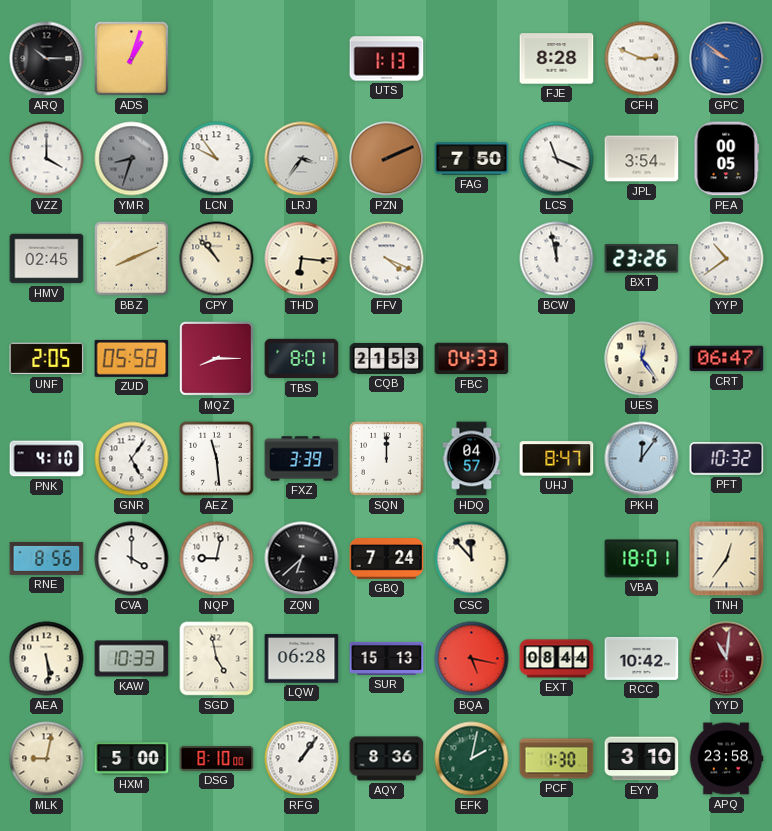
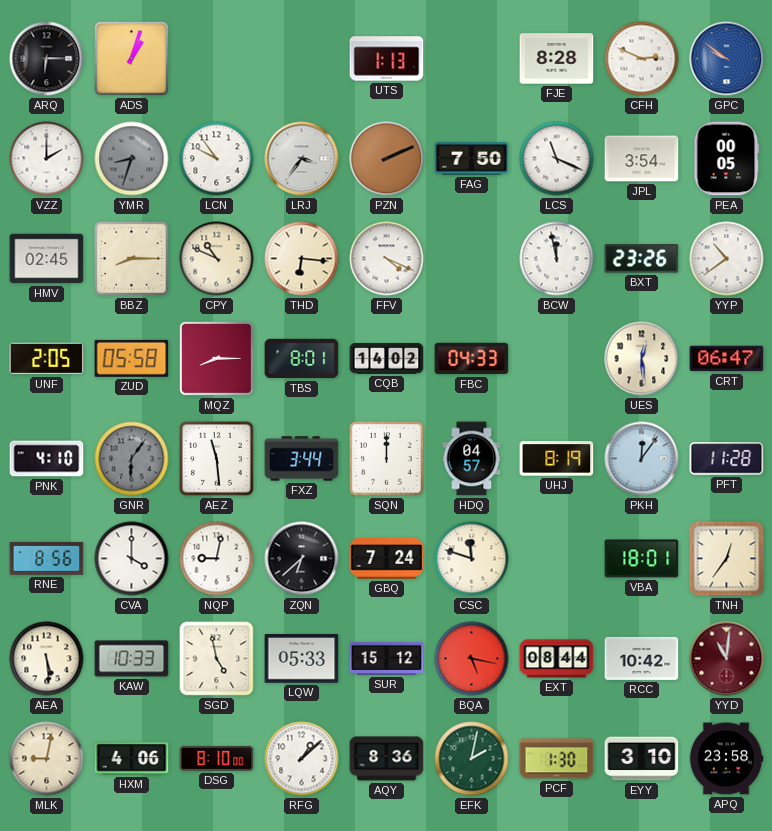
ARQ: 10:15 -> 6:15 (47, 59)
VZZ: 4:00 -> 2:00 (47, 159)
BBZ: 8:11 -> 8:15 (132, 259)
CPY: 10:53 -> 10:49 (217, 259)
CQB: 21:53 -> 14:02 (387, 358)
UES: 12:24 -> 12:29 (642, 359)
GNR: 5:06 -> 6:06 (132, 459)
GNR dial: white -> grey (132, 459)
FXZ: 3:39 -> 3:44 (302, 459)
UHJ: 8:47 -> 8:19 (557, 459)
PFT: 10:32 -> 11:28 (727, 459)
CSC: 11:53 -> 11:48 (472, 559)
LQW: 06:28 -> 05:33 (302, 659)
SUR: 15:13 -> 15:12 (387, 658)
HXM: 5:00 -> 4:06 (132, 759)
RFG: 1:06 -> 1:08 (302, 759)
